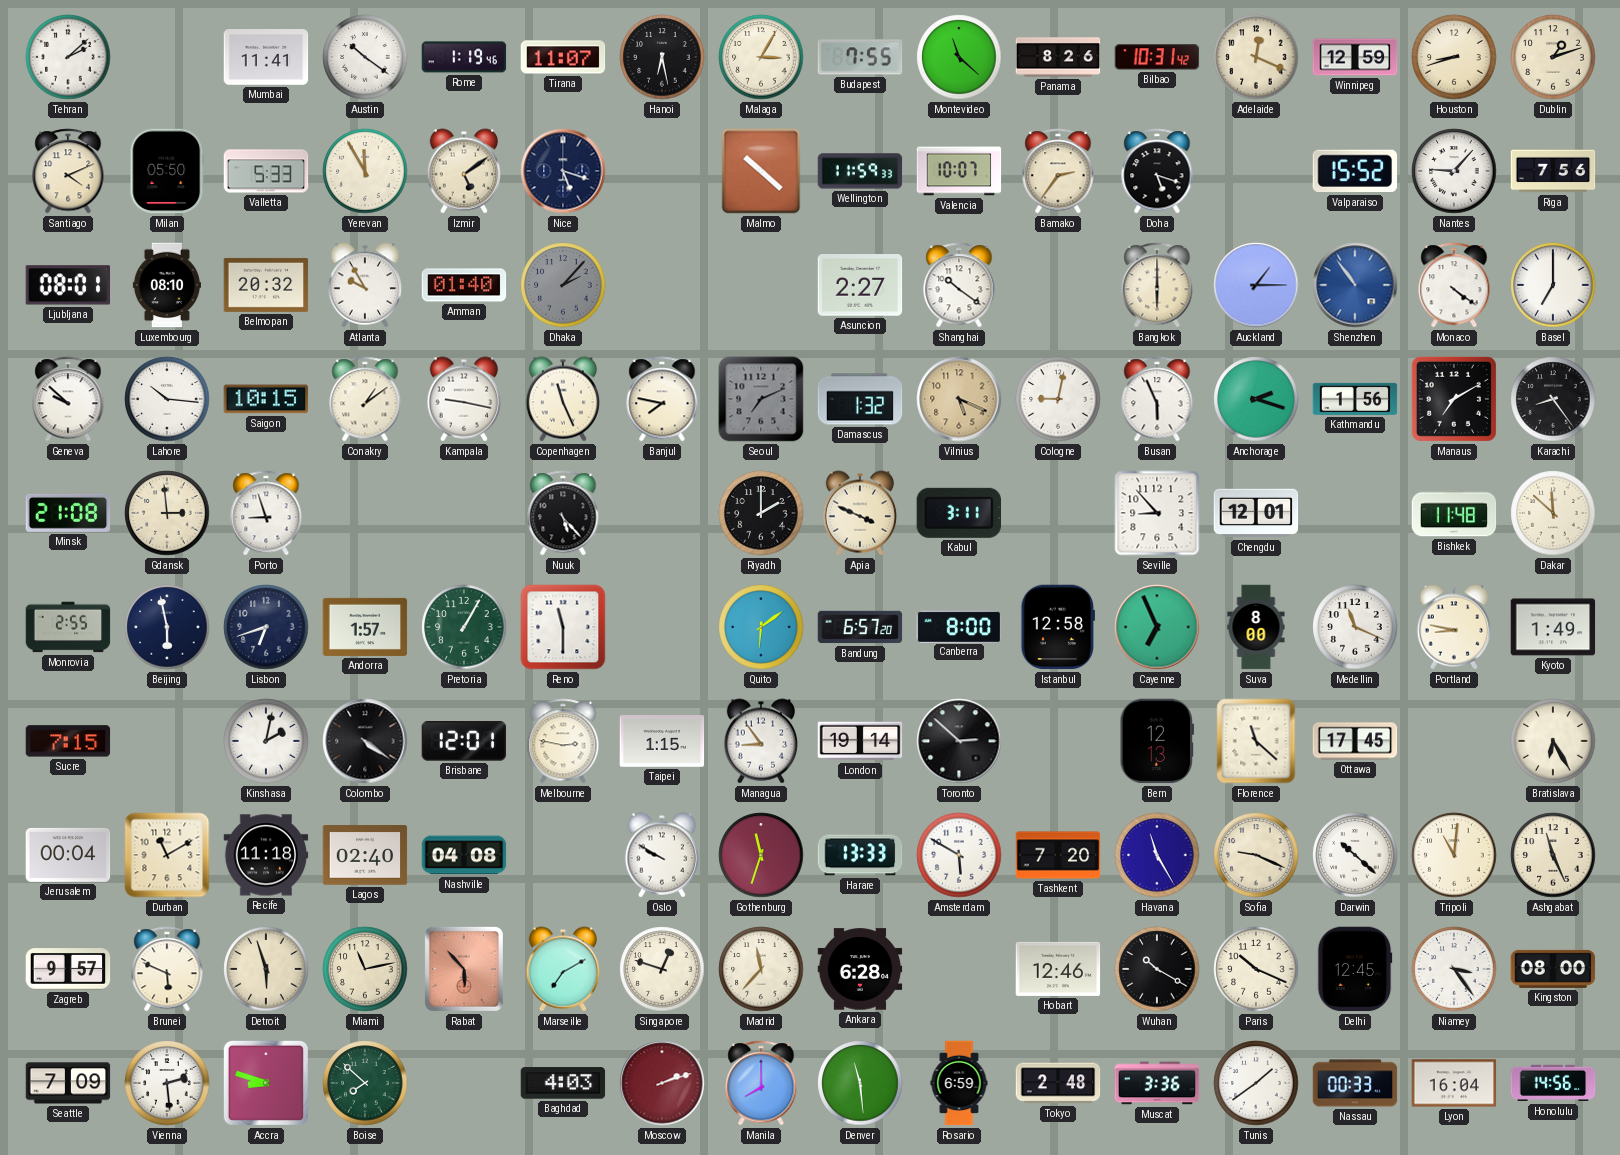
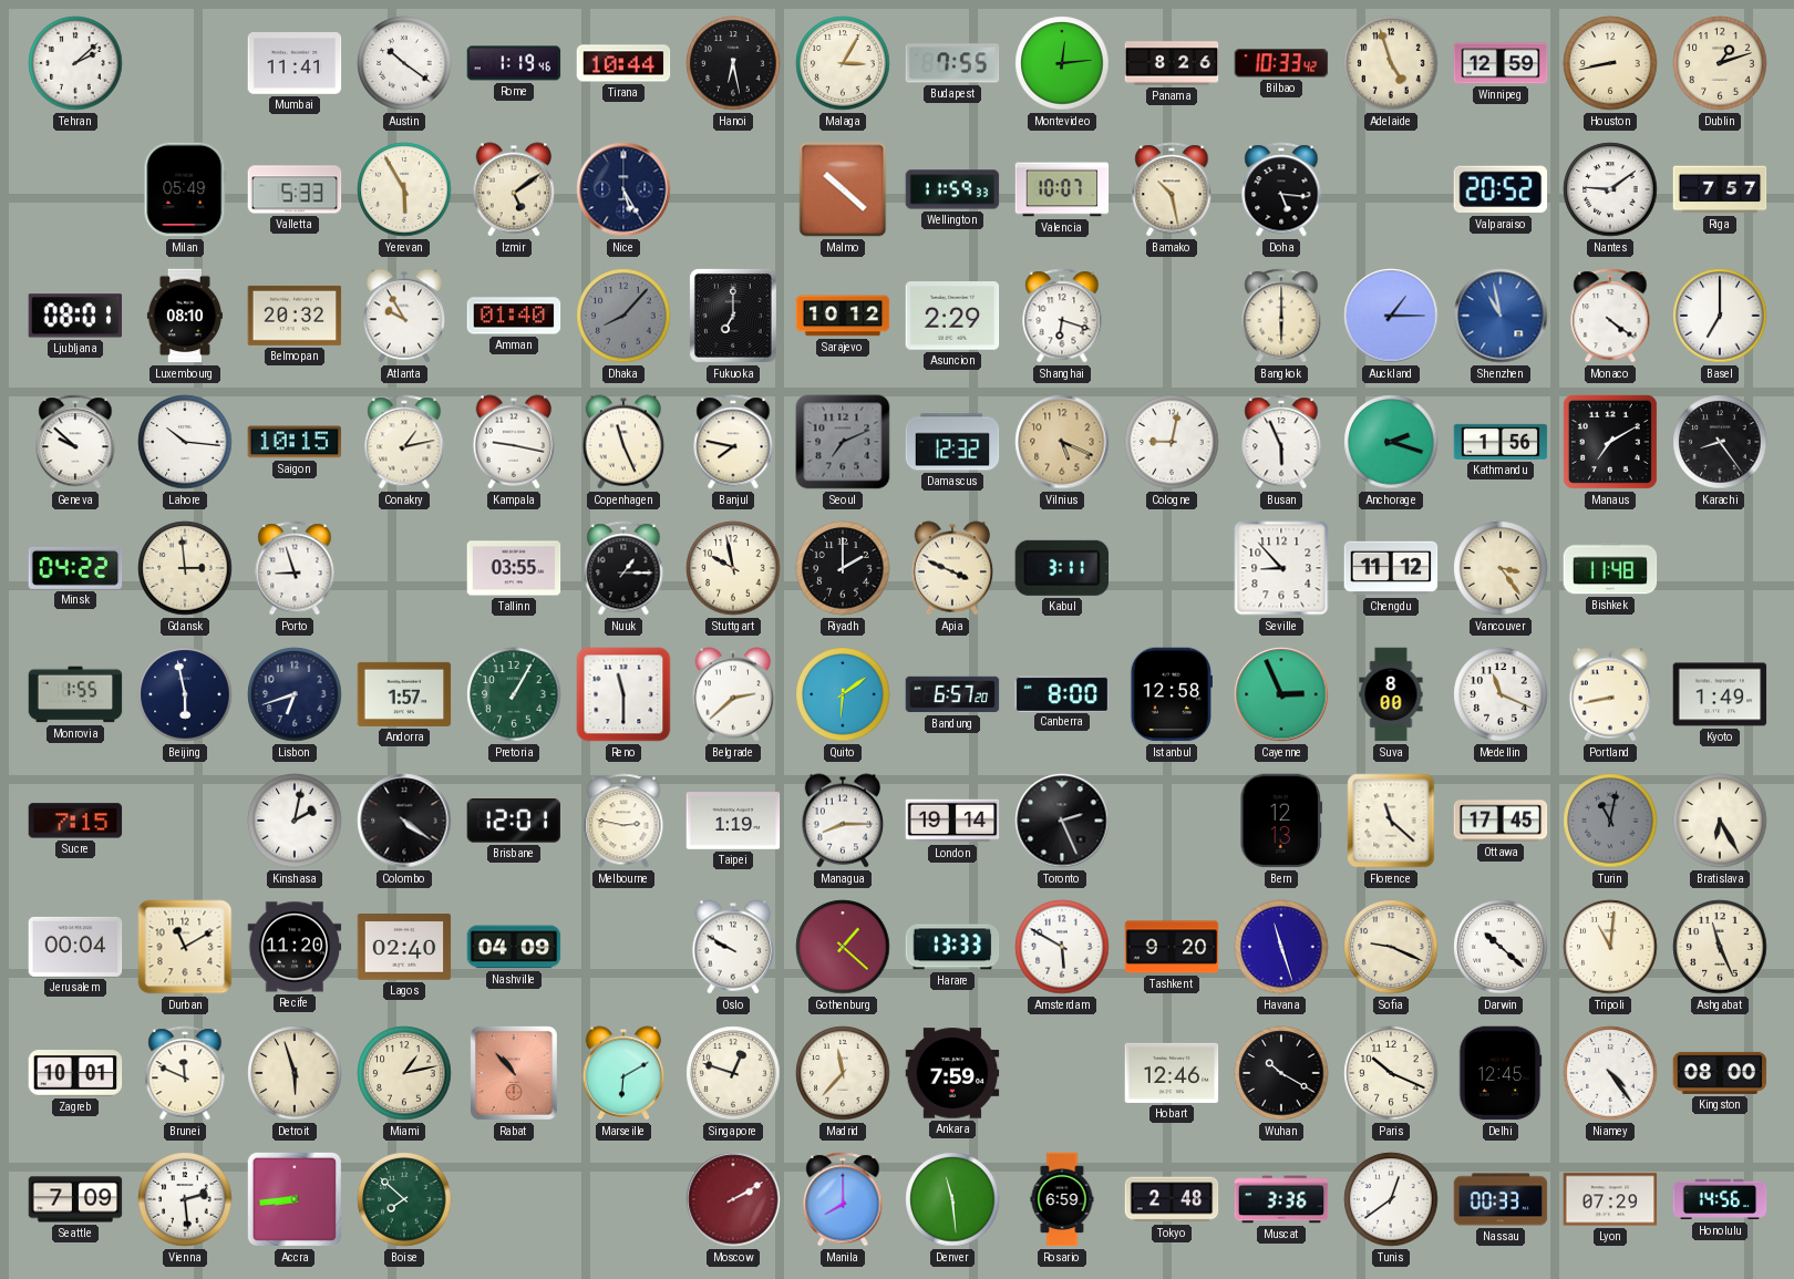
Tirana: 11:07 -> 10:44 (623, 63)
Montevideo: 11:22 -> 12:14 (1062, 63)
Bilbao: 10:31 -> 10:33 (1281, 63)
Adelaide: 12:19 -> 4:57 (1391, 63)
Houston: 8:42 -> 8:43 (1610, 63)
Santiago: 4:11 -> none (68, 171)
Milan: 05:50 -> 05:49 (185, 189)
Yerevan: 11:55 -> 5:55 (404, 189)
Nice: 5:18 -> 5:25 (623, 189)
Bamako: 2:36 -> 10:28 (1172, 189)
Doha: 5:18 -> 5:16 (1281, 189)
Valparaiso: 15:52 -> 20:52 (1501, 189)
Nantes: 9:07 -> 9:09 (1610, 189)
Riga: 7:56 -> 7:57 (1720, 189)
Dhaka: 2:07 -> 8:07 (623, 316)
Fukuoka: none -> 7:00 (733, 316)
Sarajevo: none -> 10:12 (843, 316)
Asuncion: 2:27 -> 2:29 (952, 316)
Shanghai: 10:21 -> 6:18 (1062, 316)
Shenzhen: 10:54 -> 10:58 (1501, 316)
Conakry: 1:09 -> 1:13 (404, 442)
Damascus: 1:32 -> 12:32 (952, 442)
Minsk: 21:08 -> 04:22 (75, 568)
Tallinn: none -> 03:55 (514, 568)
Nuuk: 5:23 -> 1:15 (623, 568)
Stuttgart: none -> 9:58 (733, 568)
Chengdu: 12:01 -> 11:12 (1391, 568)
Vancouver: none -> 3:24 (1501, 568)
Dakar: 11:52 -> none (1553, 513)
Monrovia: 2:55 -> 1:55 (75, 694)
Belgrade: none -> 2:38 (733, 694)
Cayenne: 6:56 -> 2:56 (1281, 694)
Portland: 8:47 -> 8:43 (1610, 694)
Taipei: 1:15 -> 1:19 (733, 821)
Managua: 8:54 -> 8:15 (843, 821)
Toronto: 2:52 -> 2:26 (1062, 821)
Turin: none -> 11:02 (1610, 821)
Recife: 11:18 -> 11:20 (295, 947)
Nashville: 04:08 -> 04:09 (514, 947)
Gothenburg: 11:33 -> 1:22 (843, 947)
Tashkent: 7:20 -> 9:20 (1172, 947)
Havana: 11:25 -> 11:27 (1281, 947)
Zagreb: 9:57 -> 10:01 (75, 1073)
Brunei: 5:49 -> 11:49 (185, 1073)
Miami: 11:13 -> 1:13 (404, 1073)
Rabat: 5:53 -> 10:53 (514, 1073)
Marseille: 7:10 -> 6:10 (623, 1073)
Ankara: 6:28 -> 7:59 (952, 1073)
Niamey: 3:24 -> 4:24 (1610, 1073)
Accra: 8:48 -> 8:44 (295, 1199)
Baghdad: 4:03 -> none (563, 1083)
Moscow: 2:12 -> 2:10 (733, 1199)
Tunis: 1:39 -> 12:39 (1391, 1199)
Lyon: 16:04 -> 07:29 (1610, 1199)
